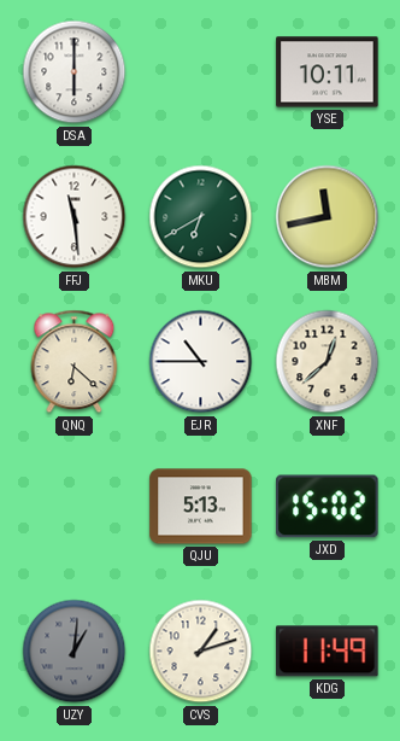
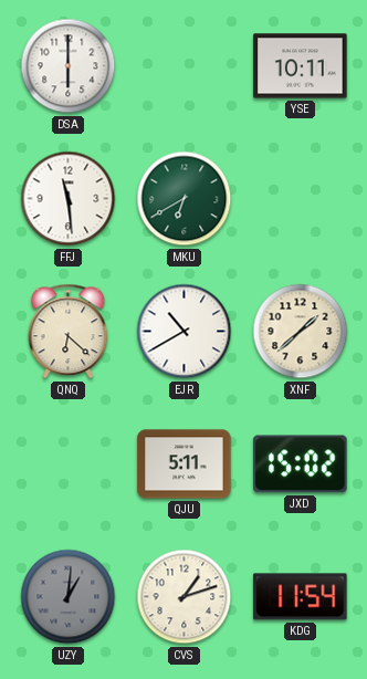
MBM: 11:43 -> none (328, 217)
EJR: 10:45 -> 10:40 (185, 332)
XNF: 12:38 -> 1:38 (301, 332)
QJU: 5:13 -> 5:11 (185, 464)
KDG: 11:49 -> 11:54 (301, 597)
